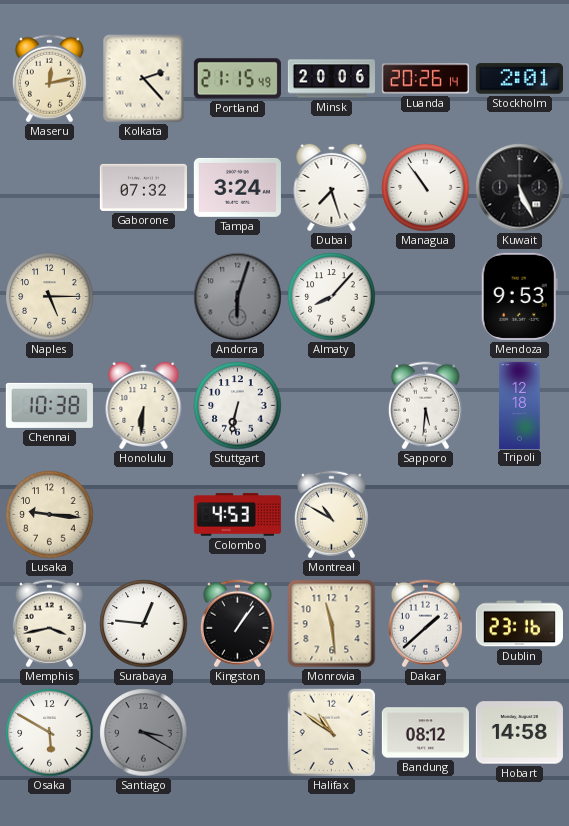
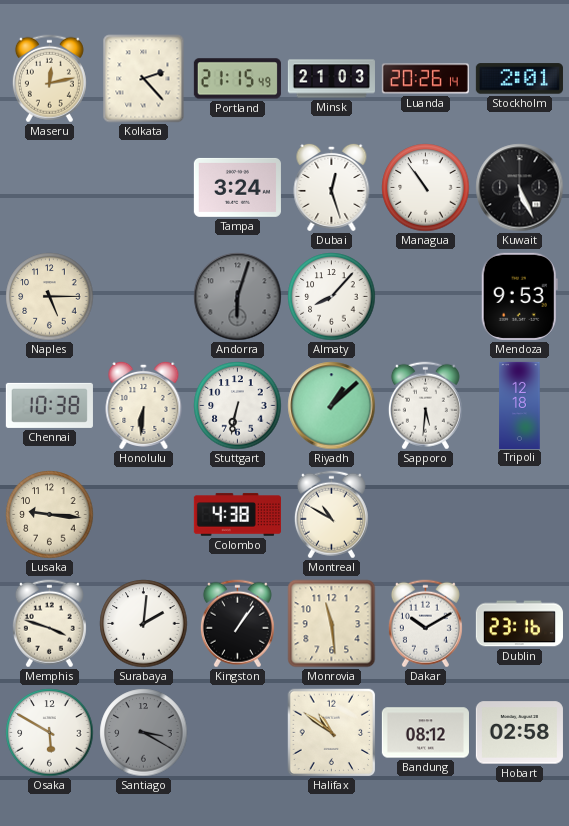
Minsk: 20:06 -> 21:03 (331, 79)
Gaborone: 07:32 -> none (143, 187)
Dubai: 7:27 -> 12:27 (332, 187)
Riyadh: none -> 1:08 (332, 406)
Colombo: 4:53 -> 4:38 (237, 515)
Memphis: 3:43 -> 3:48 (49, 624)
Surabaya: 12:46 -> 2:01 (144, 624)
Dakar: 1:38 -> 10:10 (425, 624)
Hobart: 14:58 -> 02:58 (519, 733)
